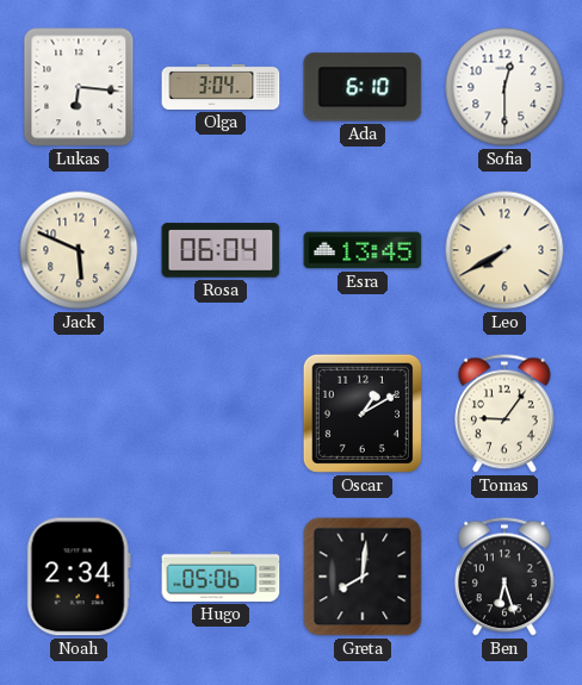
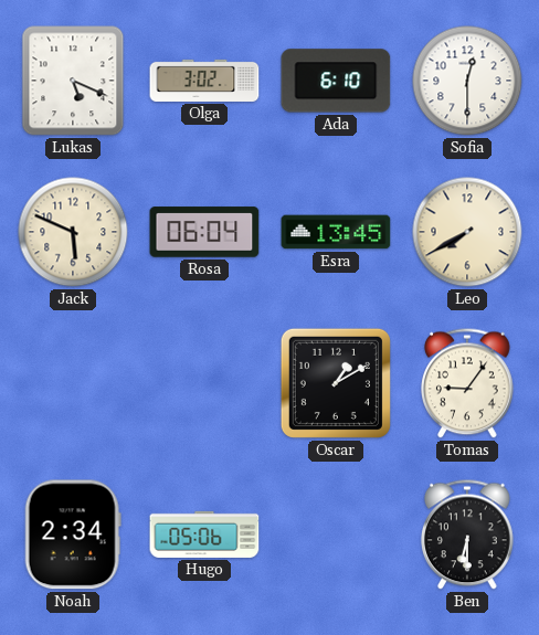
Lukas: 6:16 -> 5:19 (73, 81)
Olga: 3:04 -> 3:02 (204, 81)
Greta: 8:01 -> none (363, 577)
Ben: 6:27 -> 6:30 (468, 535)
